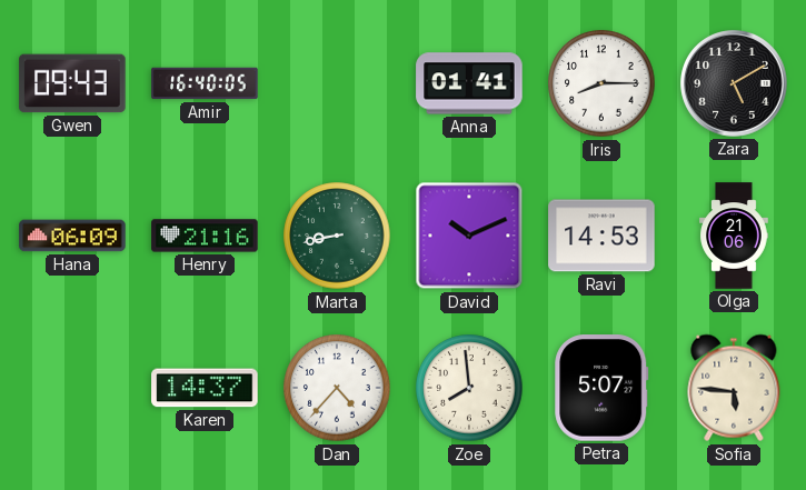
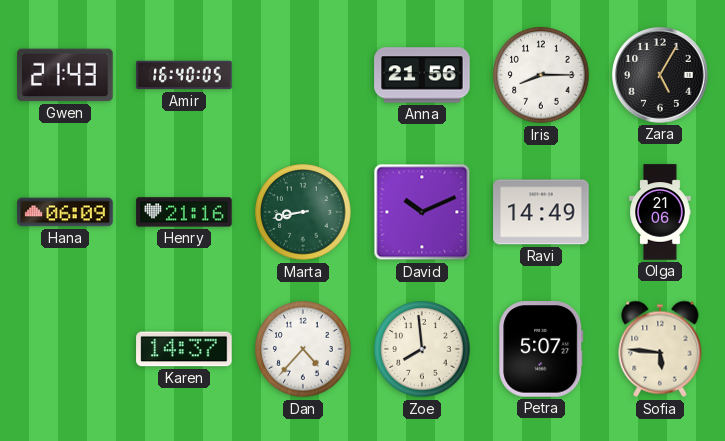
Gwen: 09:43 -> 21:43 (65, 75)
Anna: 01:41 -> 21:56 (422, 75)
Zara: 5:10 -> 5:05 (660, 75)
Ravi: 14:53 -> 14:49 (541, 212)
